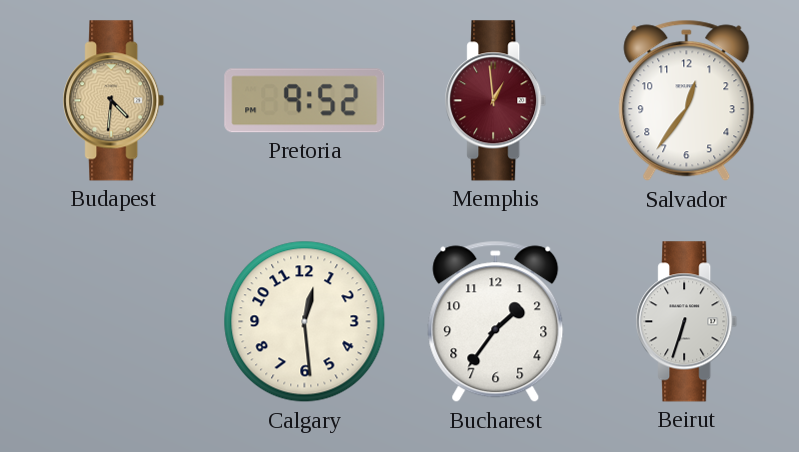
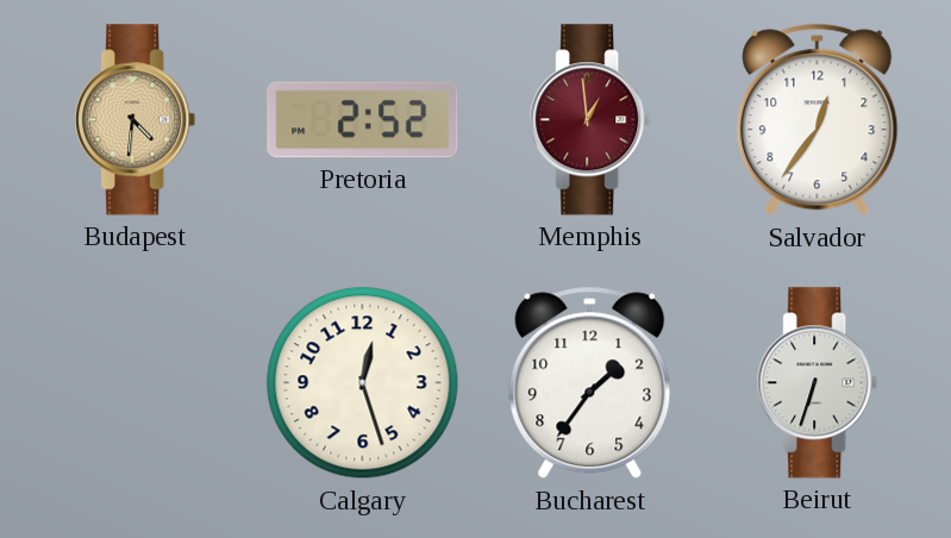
Pretoria: 9:52 -> 2:52 (363, 120)
Calgary: 12:29 -> 12:27 (363, 383)
